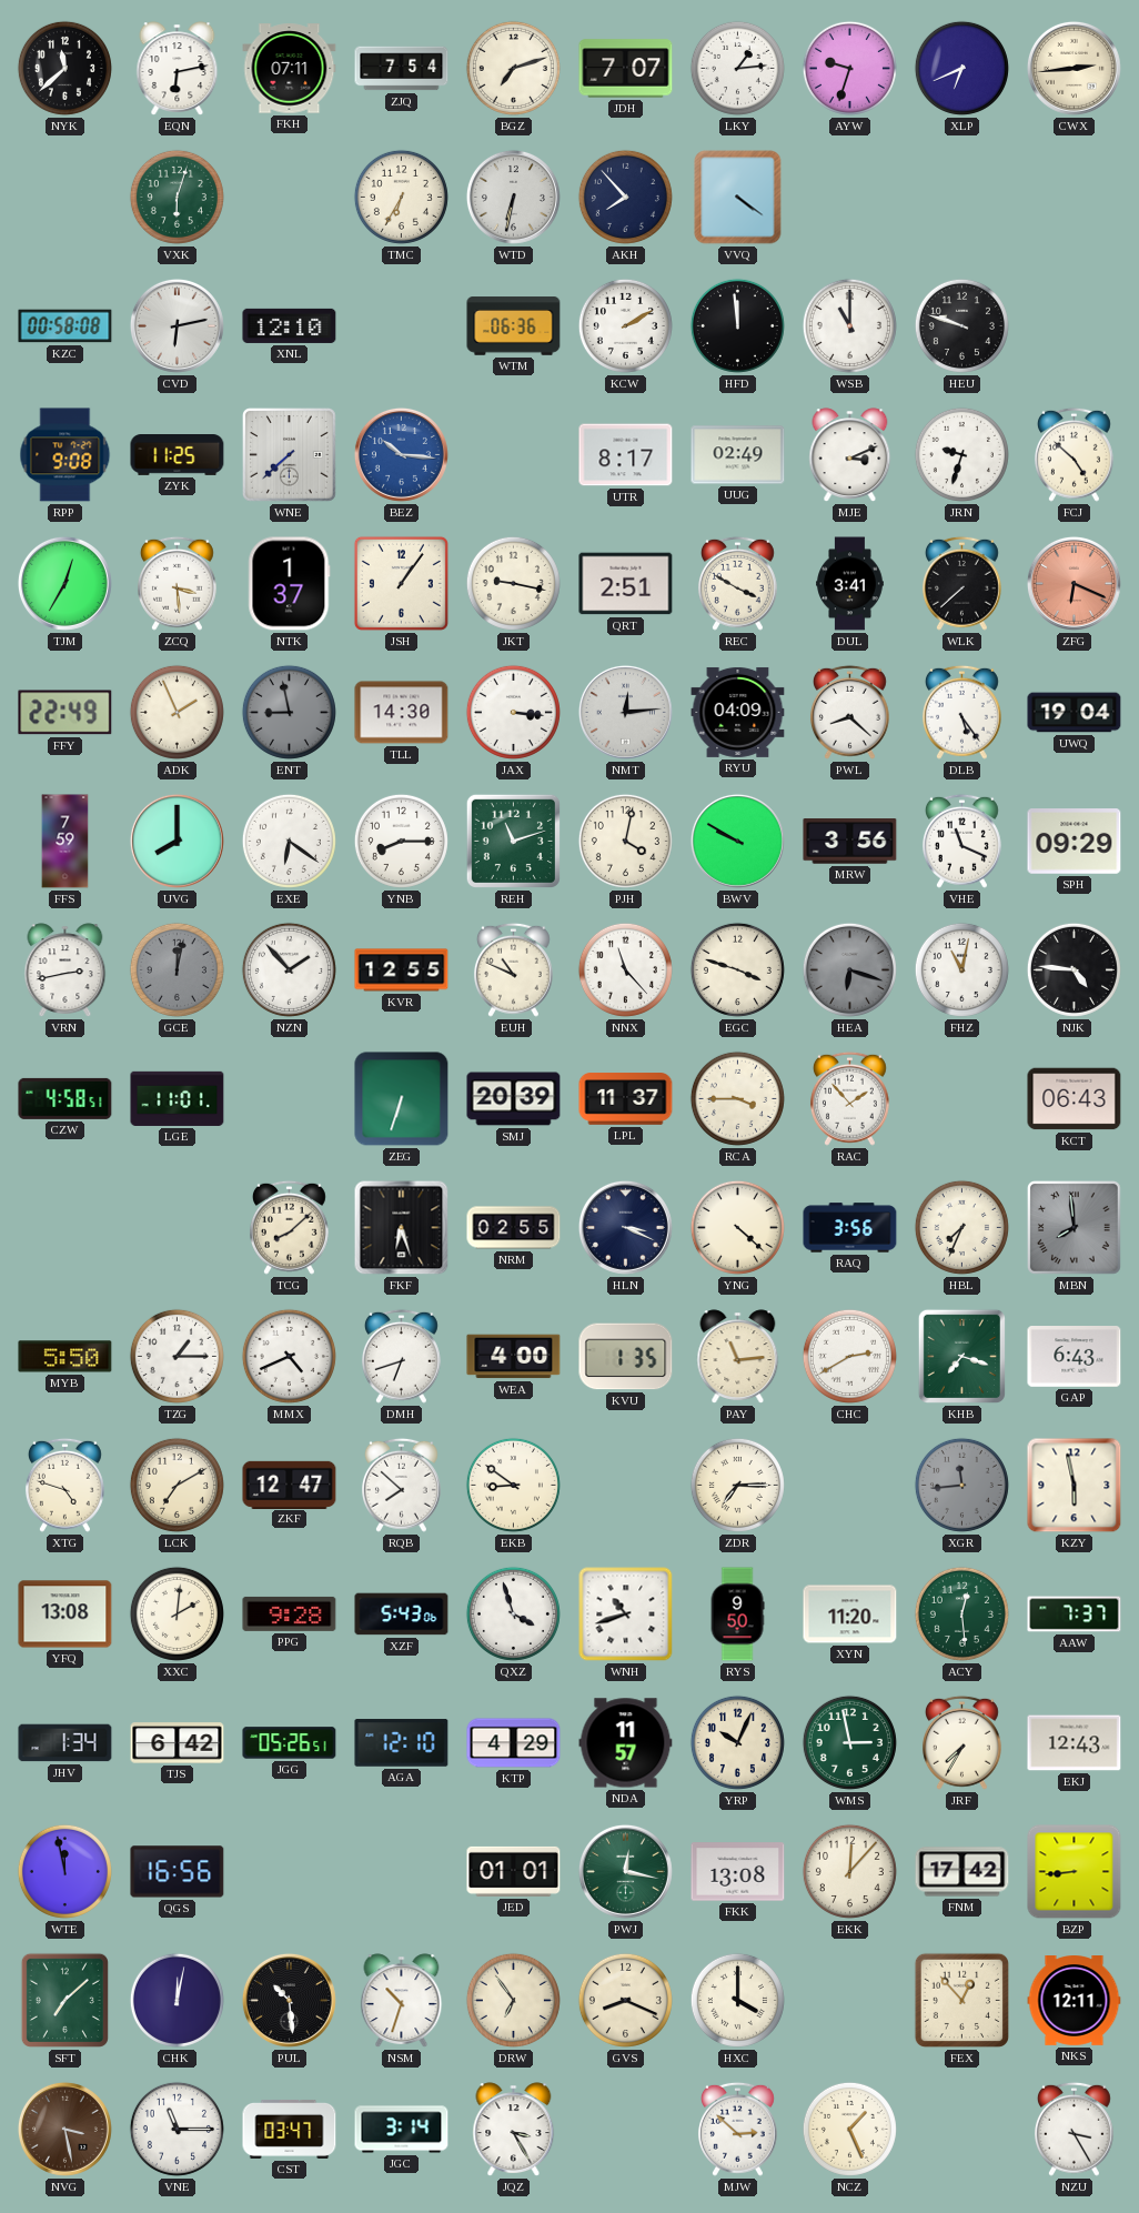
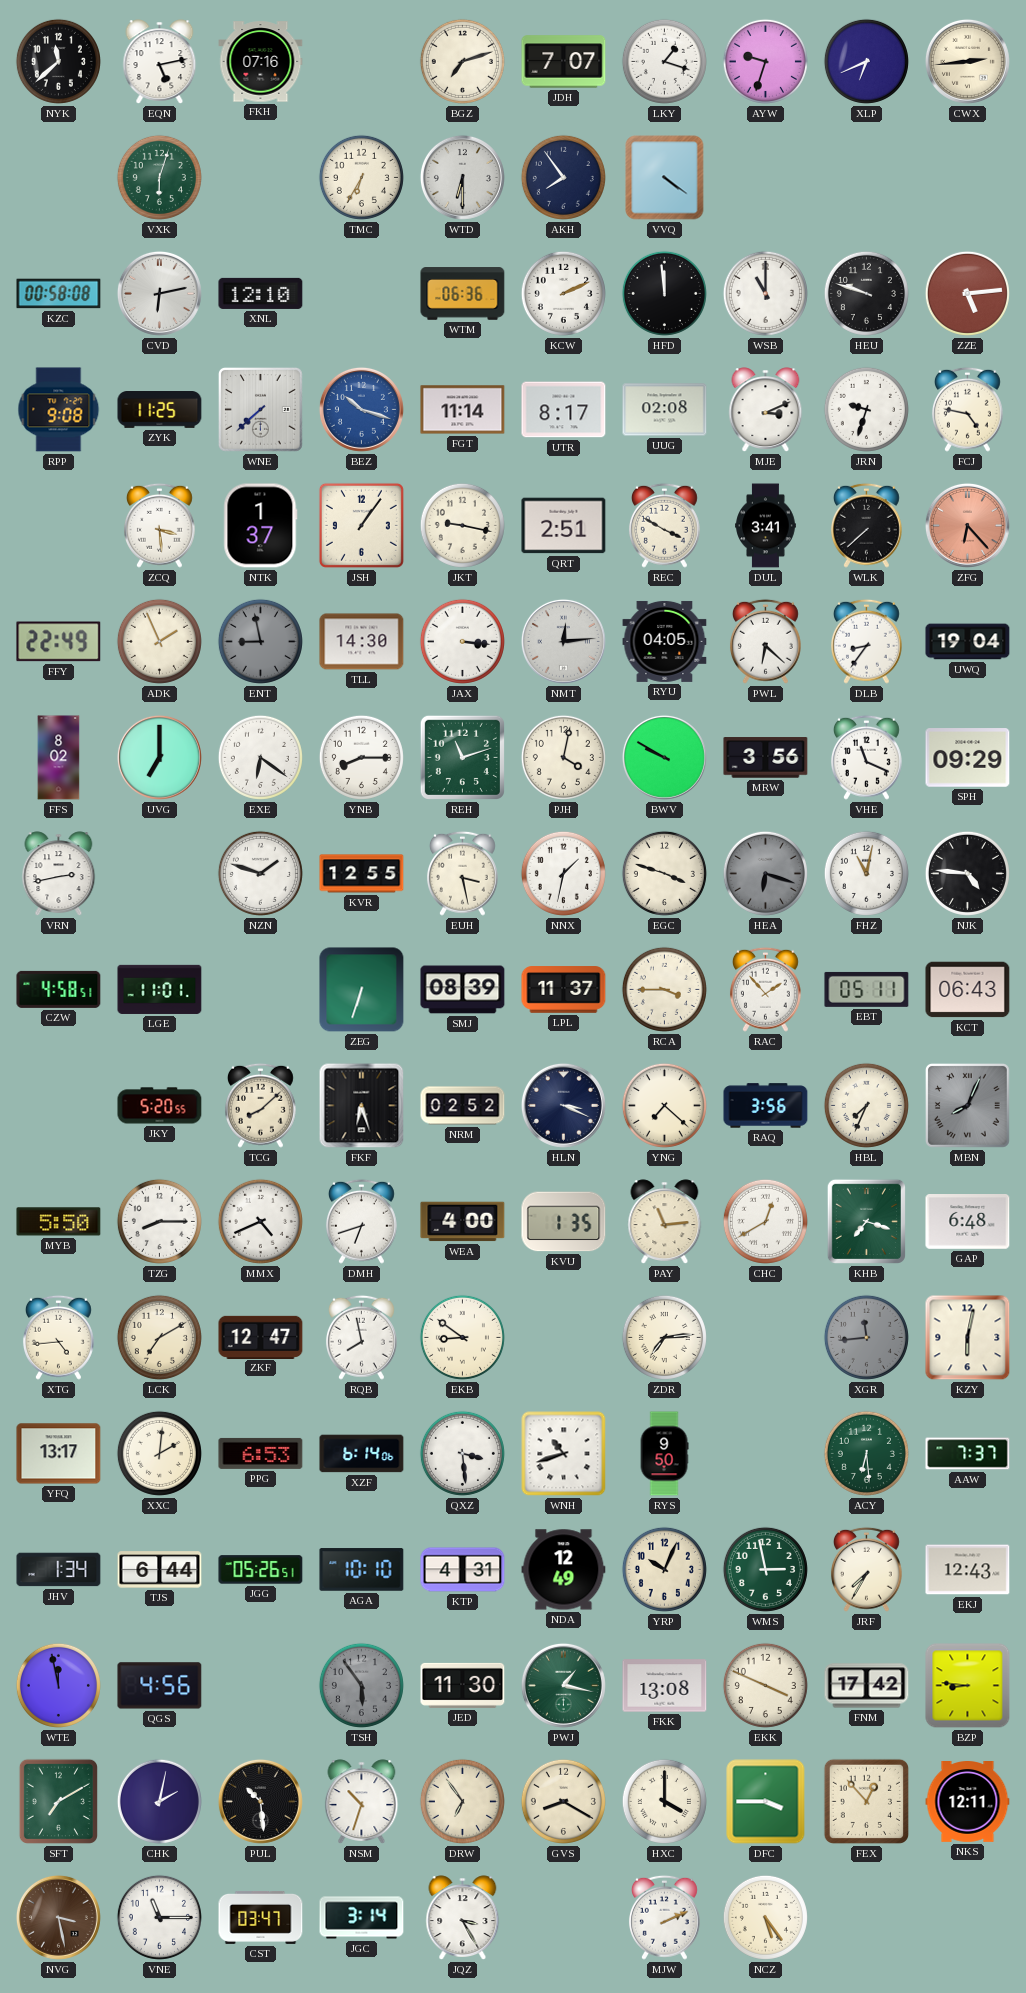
EQN: 6:13 -> 5:13 (160, 62)
FKH: 07:11 -> 07:16 (261, 62)
ZJQ: 7:54 -> none (402, 69)
LKY: 1:14 -> 1:18 (664, 61)
WTD: 6:32 -> 6:30 (462, 177)
AKH: 7:53 -> 7:54 (563, 177)
KCW: 2:10 -> 2:11 (563, 293)
ZZE: none -> 5:14 (967, 293)
BEZ: 10:16 -> 10:18 (361, 409)
FGT: none -> 11:14 (463, 410)
UUG: 02:49 -> 02:08 (665, 410)
FCJ: 4:52 -> 4:47 (967, 409)
TJM: 12:35 -> none (64, 583)
ZFG: 6:19 -> 6:23 (967, 525)
RYU: 04:09 -> 04:05 (665, 641)
PWL: 8:22 -> 6:22 (765, 641)
DLB: 5:24 -> 8:36 (866, 641)
FFS: 7:59 -> 8:02 (59, 758)
UVG: 8:00 -> 7:00 (159, 757)
GCE: 12:02 -> none (177, 969)
NZN: 1:53 -> 1:48 (260, 873)
EUH: 10:49 -> 3:28 (462, 873)
NNX: 11:23 -> 1:32 (563, 873)
SMJ: 20:39 -> 08:39 (463, 990)
EBT: none -> 05:11 (867, 989)
JKY: none -> 5:20 (160, 1106)
NRM: 02:55 -> 02:52 (463, 1106)
YNG: 4:22 -> 7:22 (664, 1105)
MBN: 7:59 -> 8:04 (967, 1105)
TZG: 1:15 -> 8:15 (159, 1221)
CHC: 2:40 -> 12:40 (765, 1221)
GAP: 6:43 -> 6:48 (968, 1222)
XTG: 4:48 -> 4:44 (58, 1337)
RQB: 7:52 -> 7:58 (361, 1337)
ZDR: 7:15 -> 7:14 (664, 1337)
KZY: 5:58 -> 6:02 (968, 1338)
YFQ: 13:08 -> 13:17 (59, 1454)
PPG: 9:28 -> 6:53 (261, 1453)
XZF: 5:43 -> 6:14 (362, 1454)
QXZ: 3:57 -> 3:29 (462, 1453)
XYN: 11:20 -> none (850, 1615)
ACY: 12:29 -> 6:29 (866, 1453)
TJS: 6:42 -> 6:44 (160, 1570)
AGA: 12:10 -> 10:10 (362, 1570)
KTP: 4:29 -> 4:31 (463, 1570)
NDA: 11:57 -> 12:49 (564, 1570)
QGS: 16:56 -> 4:56 (160, 1686)
TSH: none -> 5:54 (361, 1685)
JED: 01:01 -> 11:30 (463, 1685)
PWJ: 12:17 -> 1:17 (563, 1685)
EKK: 12:07 -> 3:49 (765, 1685)
BZP: 8:44 -> 8:46 (968, 1686)
SFT: 7:08 -> 7:10 (58, 1801)
CHK: 12:02 -> 2:02 (159, 1801)
GVS: 8:19 -> 8:20 (563, 1801)
DFC: none -> 3:45 (766, 1802)
MJW: 2:52 -> 2:11 (664, 1917)
NCZ: 1:26 -> 5:24 (765, 1917)
NZU: 3:25 -> none (1074, 2129)
